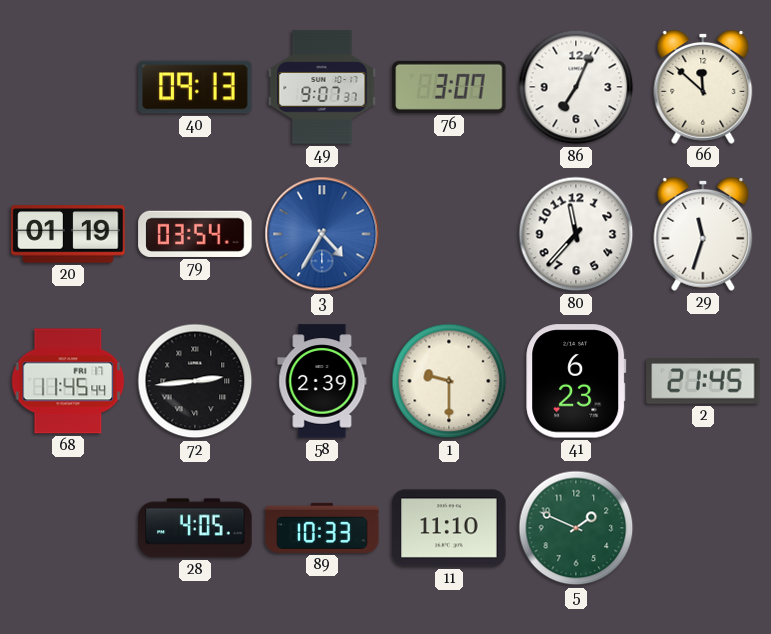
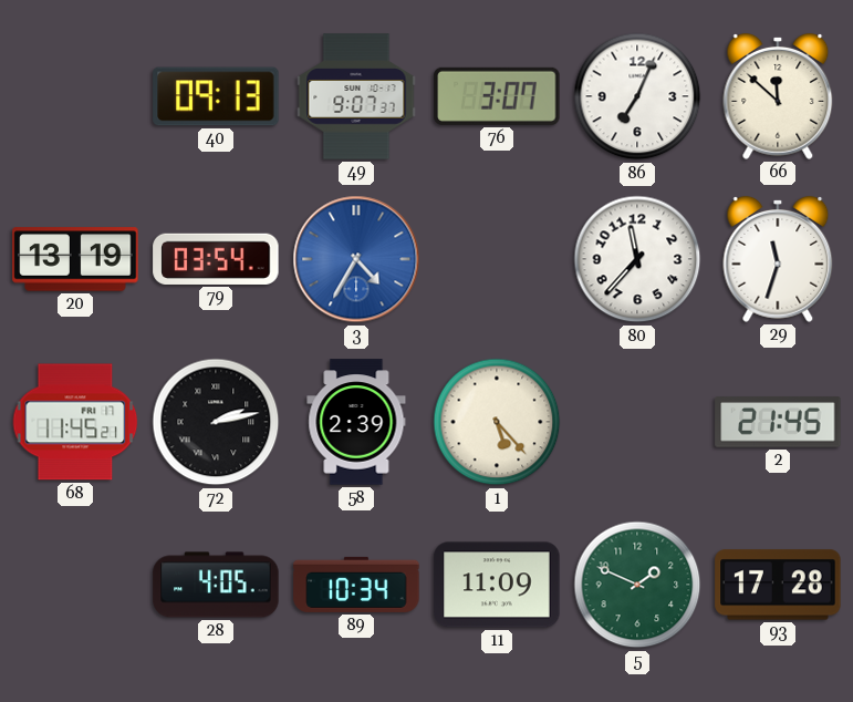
20: 01:19 -> 13:19 (75, 259)
68: 11:45:44 -> 11:45:21 (75, 422)
72: 2:44 -> 2:13 (216, 422)
1: 9:30 -> 5:23 (497, 422)
41: 6:23 -> none (576, 381)
89: 10:33 -> 10:34 (356, 585)
11: 11:10 -> 11:09 (497, 585)
93: none -> 17:28 (778, 585)
